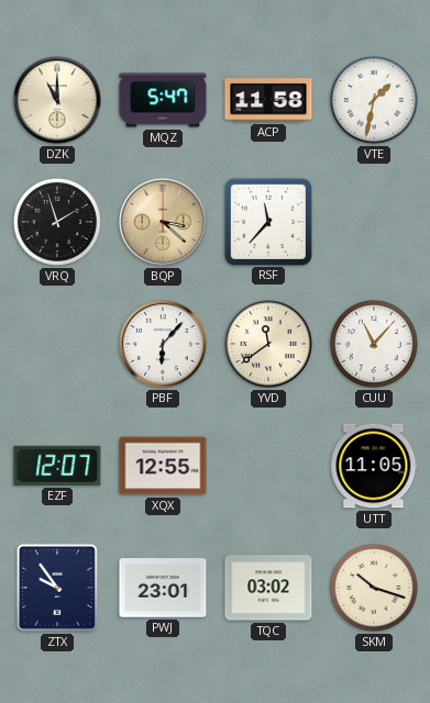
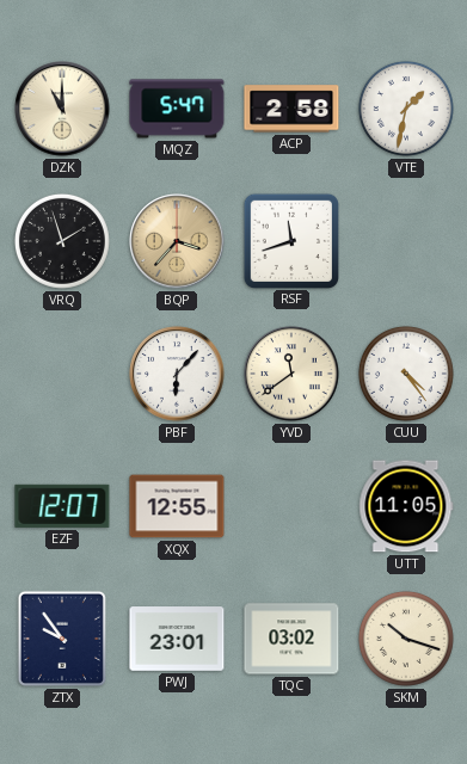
ACP: 11:58 -> 2:58 (291, 109)
BQP: 3:22 -> 3:37 (177, 241)
RSF: 11:37 -> 11:42 (290, 240)
CUU: 11:07 -> 4:24 (406, 374)
